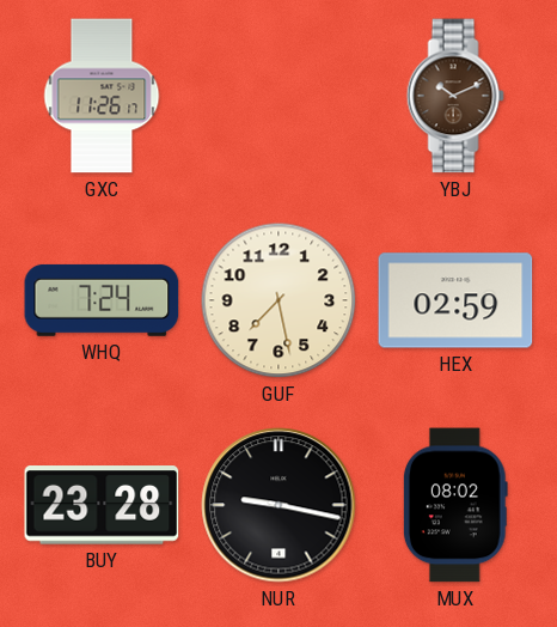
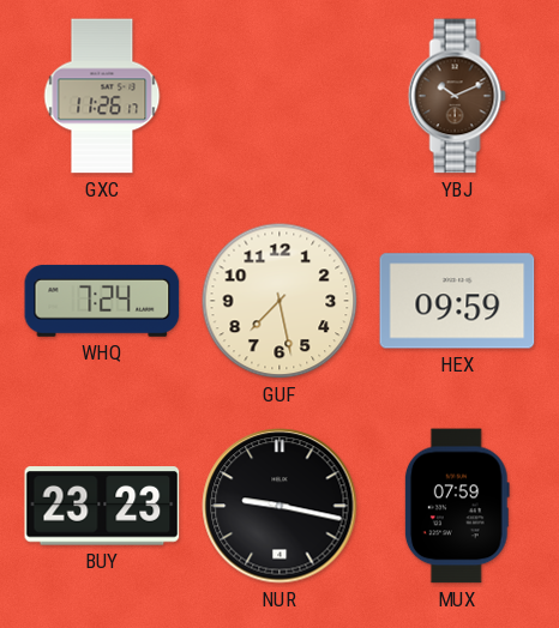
HEX: 02:59 -> 09:59 (457, 301)
BUY: 23:28 -> 23:23 (102, 506)
MUX: 08:02 -> 07:59 (457, 506)
